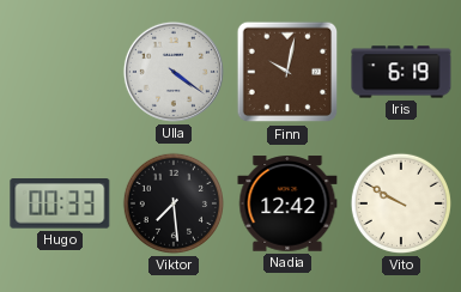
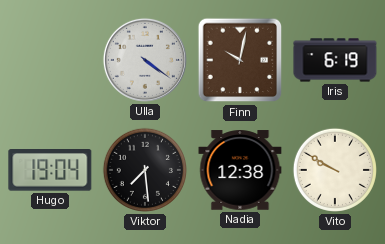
Hugo: 00:33 -> 19:04 (50, 170)
Nadia: 12:42 -> 12:38 (240, 170)
